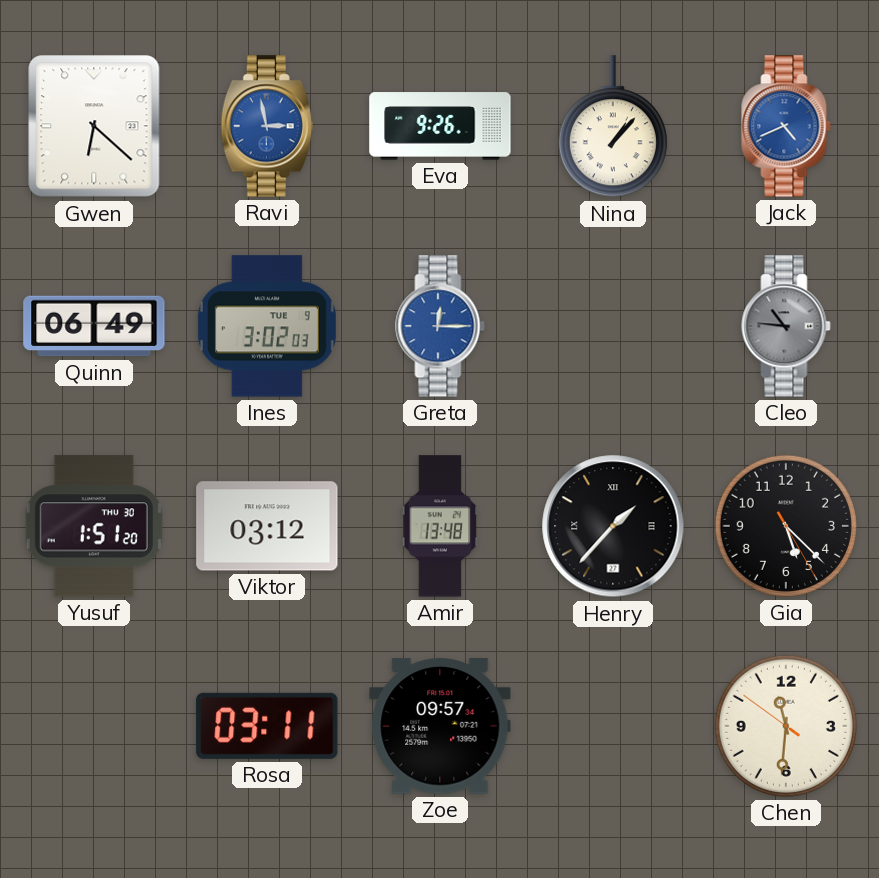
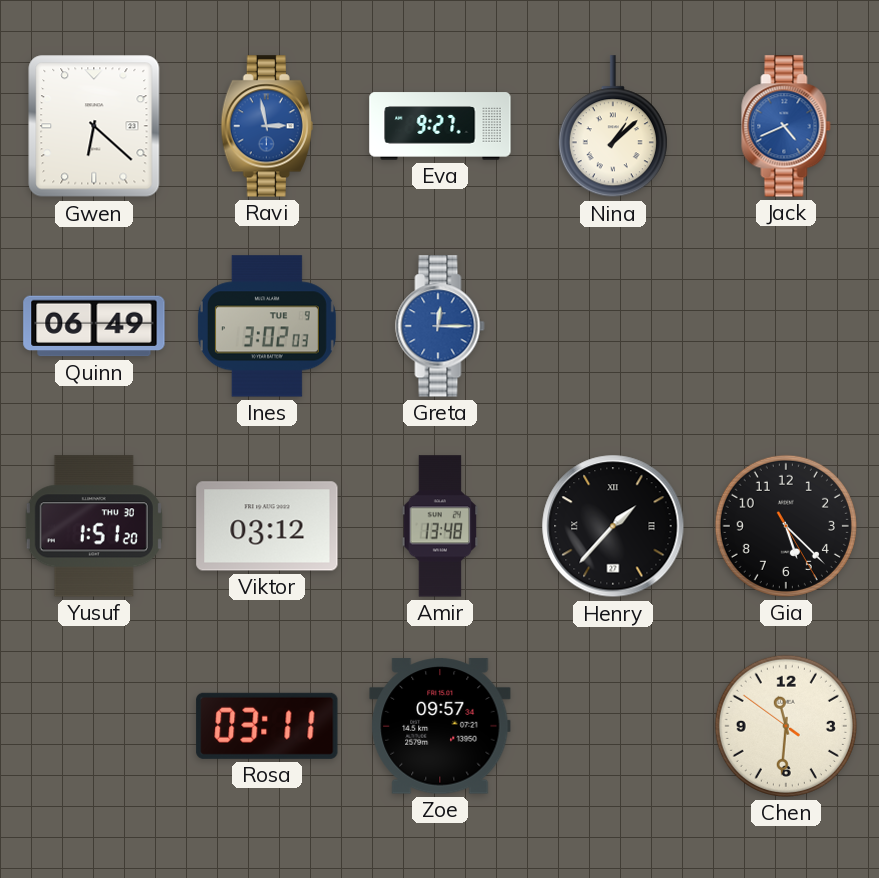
Eva: 9:26 -> 9:27 (440, 126)
Nina: 1:07 -> 1:08 (613, 127)
Cleo: 10:46 -> none (786, 326)
